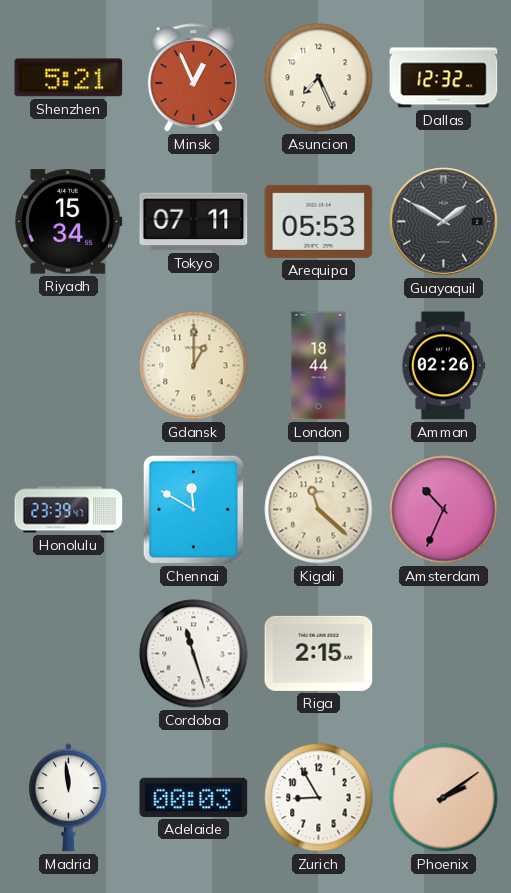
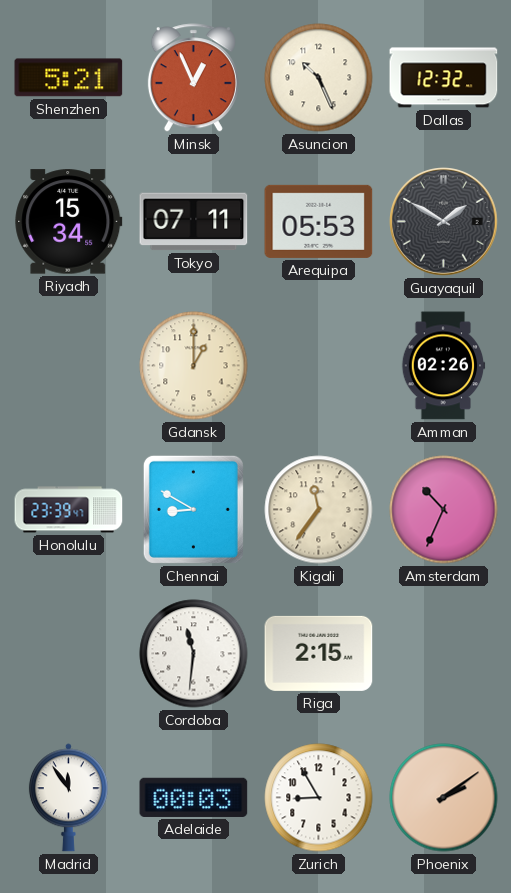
Asuncion: 7:26 -> 10:26 (319, 78)
London: 18:44 -> none (319, 366)
Chennai: 11:50 -> 8:50 (193, 509)
Kigali: 11:22 -> 11:36 (319, 510)
Cordoba: 11:27 -> 11:31 (194, 654)
Madrid: 11:59 -> 11:54 (68, 798)
